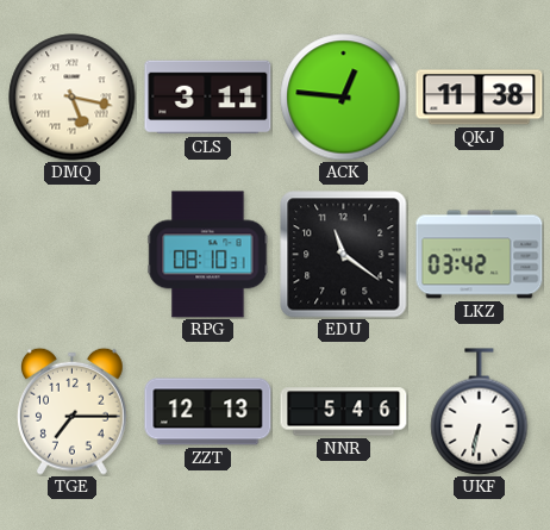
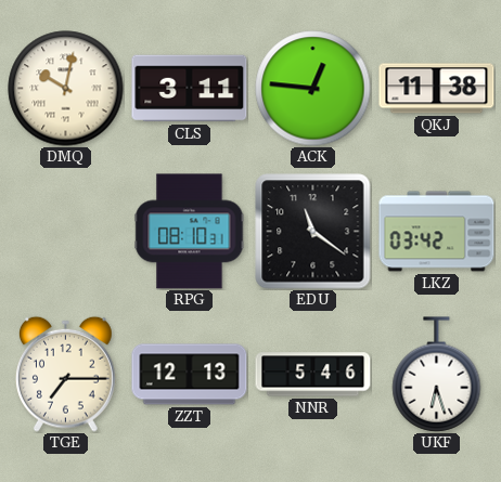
DMQ: 5:17 -> 10:02 (66, 89)
UKF: 6:32 -> 6:27 (437, 375)
